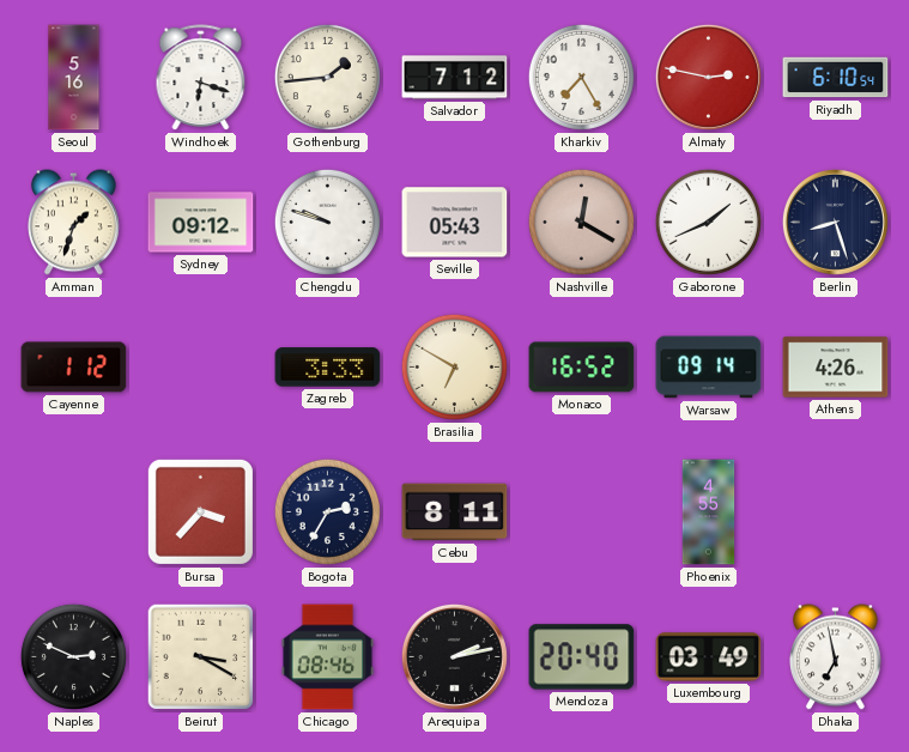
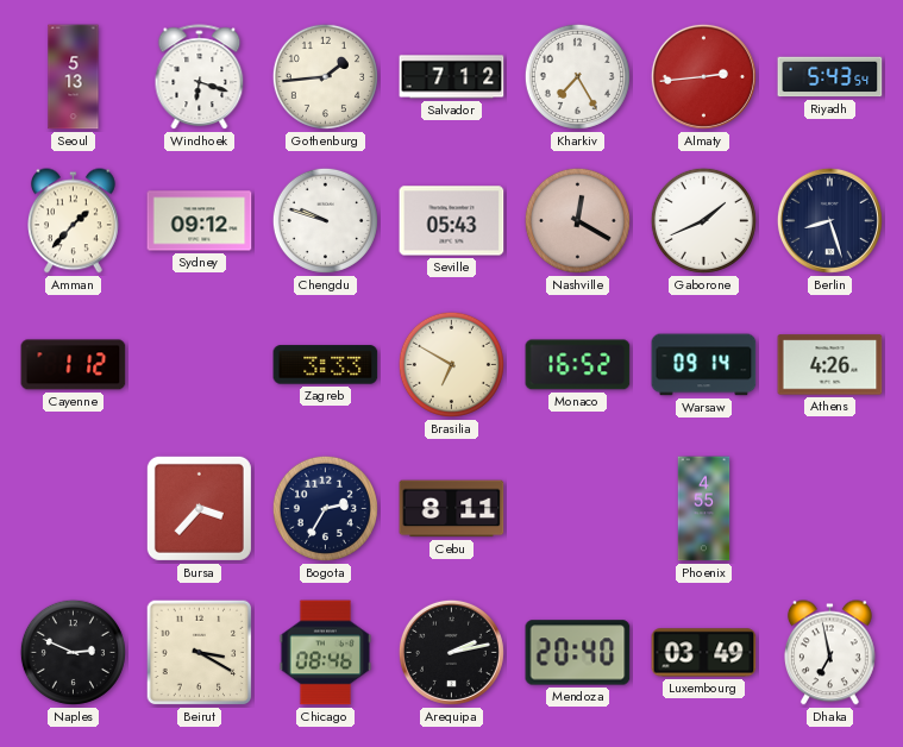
Seoul: 5:16 -> 5:13 (74, 77)
Almaty: 2:47 -> 2:44 (703, 76)
Riyadh: 6:10 -> 5:43 (830, 77)
Amman: 1:33 -> 1:37 (74, 221)
